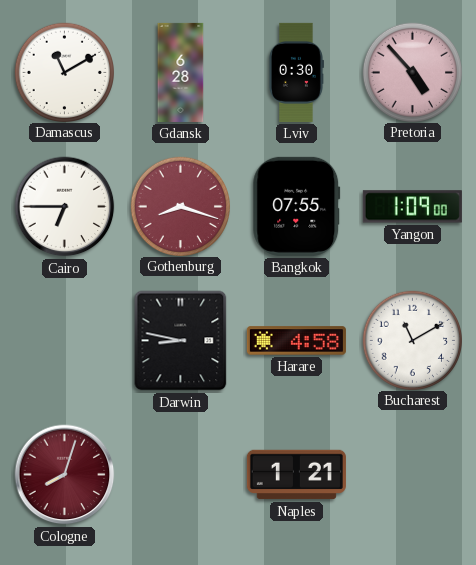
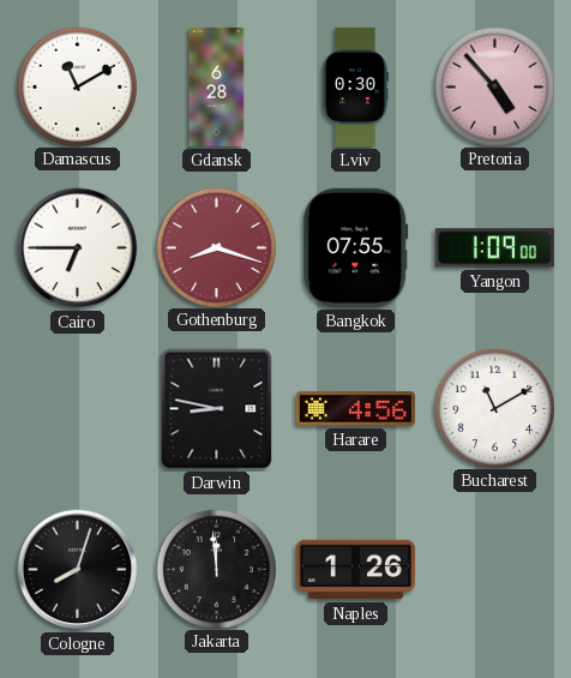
Harare: 4:58 -> 4:56 (355, 409)
Cologne dial: burgundy -> black (78, 570)
Jakarta: none -> 11:59 (216, 569)
Naples: 1:21 -> 1:26 (355, 570)
